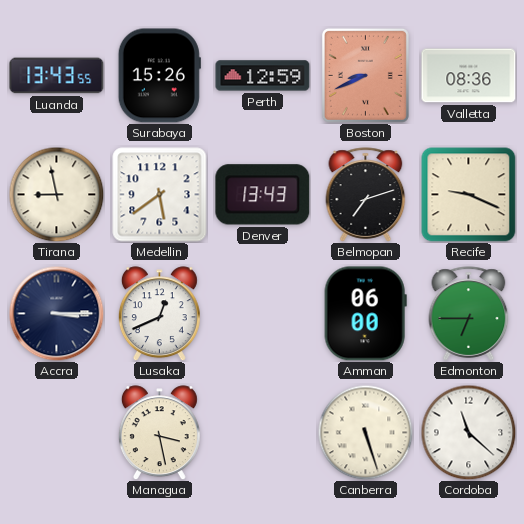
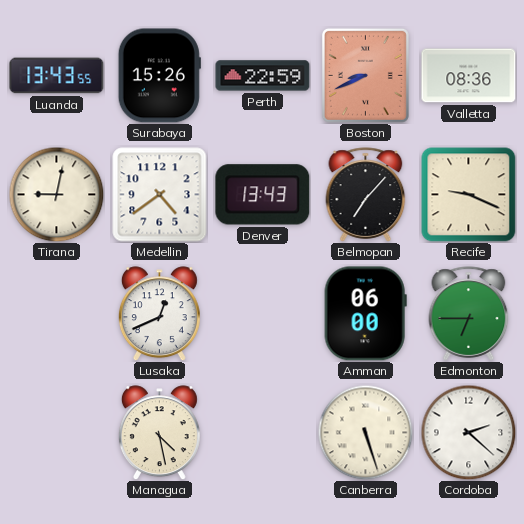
Perth: 12:59 -> 22:59 (263, 76)
Tirana: 8:58 -> 9:02 (56, 194)
Medellin: 5:39 -> 4:39 (160, 195)
Belmopan: 7:12 -> 7:07 (366, 195)
Accra: 3:15 -> none (56, 313)
Managua: 3:28 -> 4:28 (159, 433)
Cordoba: 11:22 -> 2:22 (468, 432)
